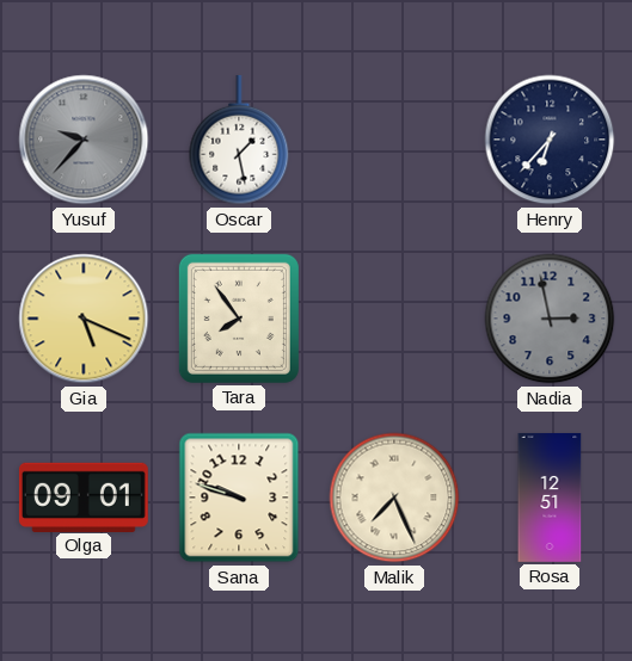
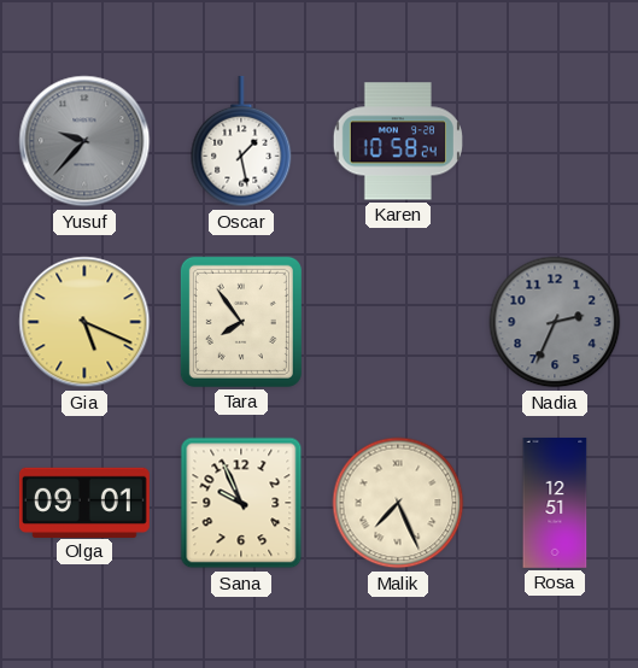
Karen: none -> 10:58 (398, 141)
Henry: 6:37 -> none (550, 140)
Nadia: 2:58 -> 2:34 (555, 322)
Sana: 9:48 -> 9:56 (241, 503)
